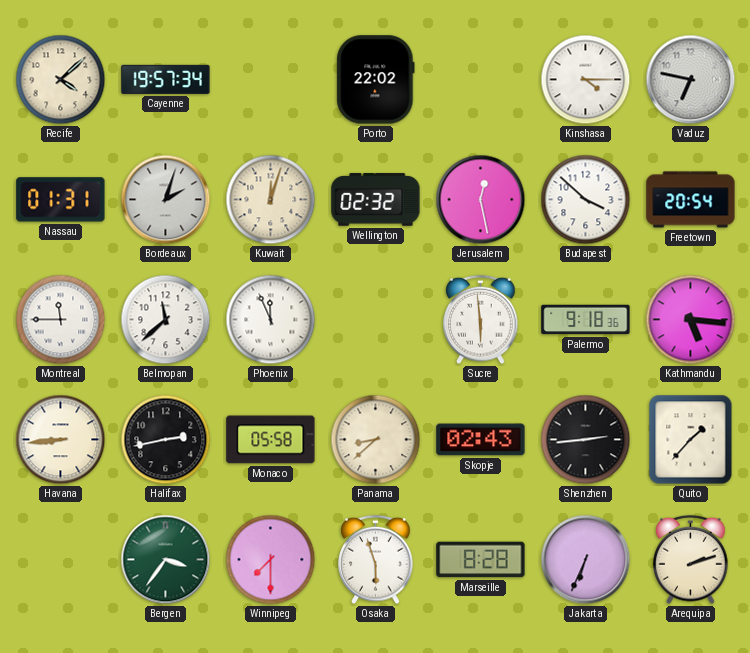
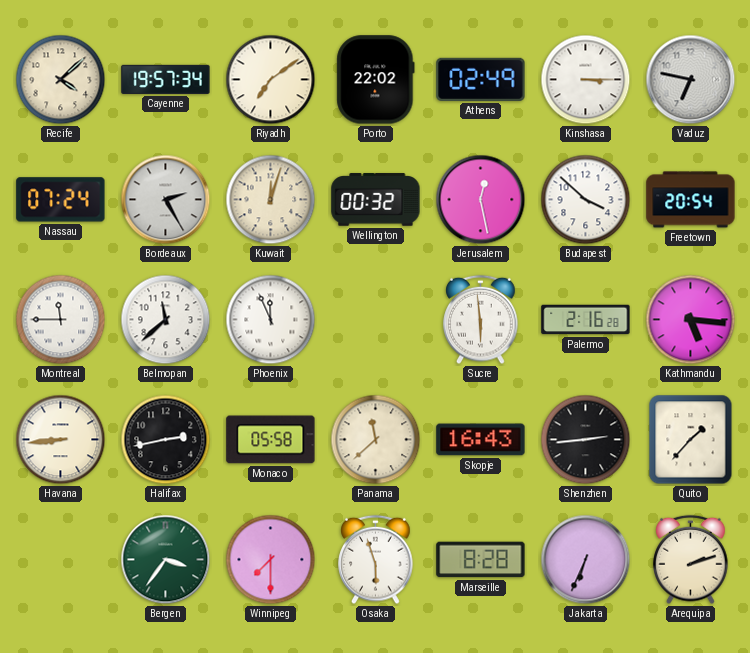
Riyadh: none -> 7:09 (271, 80)
Athens: none -> 02:49 (481, 79)
Kinshasa: 4:15 -> 3:15 (586, 80)
Nassau: 01:31 -> 07:24 (61, 200)
Bordeaux: 2:03 -> 2:25 (166, 200)
Wellington: 02:32 -> 00:32 (376, 200)
Palermo: 9:18 -> 2:16 (586, 320)
Panama: 8:38 -> 11:38 (376, 440)
Skopje: 02:43 -> 16:43 (481, 440)
